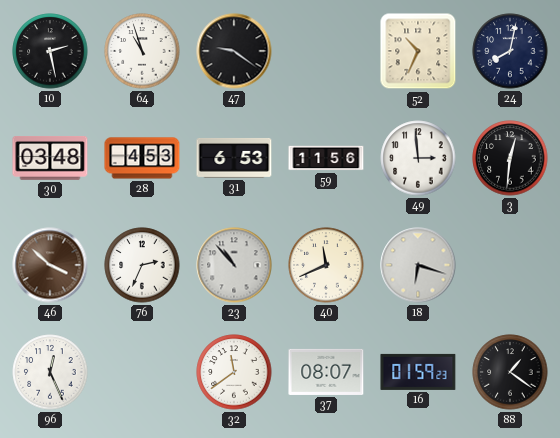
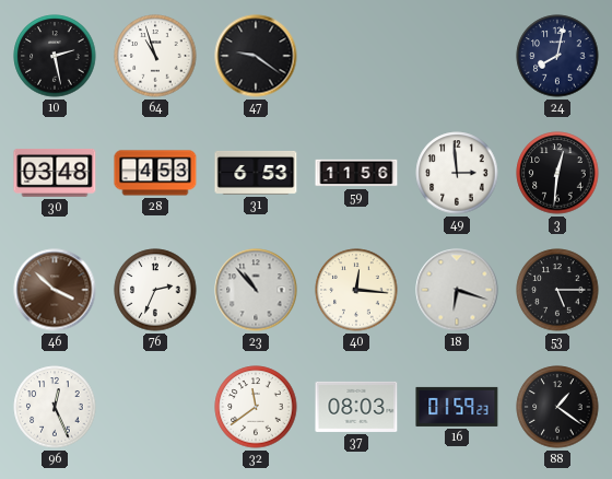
52: 10:34 -> none (418, 51)
40: 11:41 -> 12:16 (356, 290)
53: none -> 5:15 (557, 290)
37: 08:07 -> 08:03 (356, 407)
